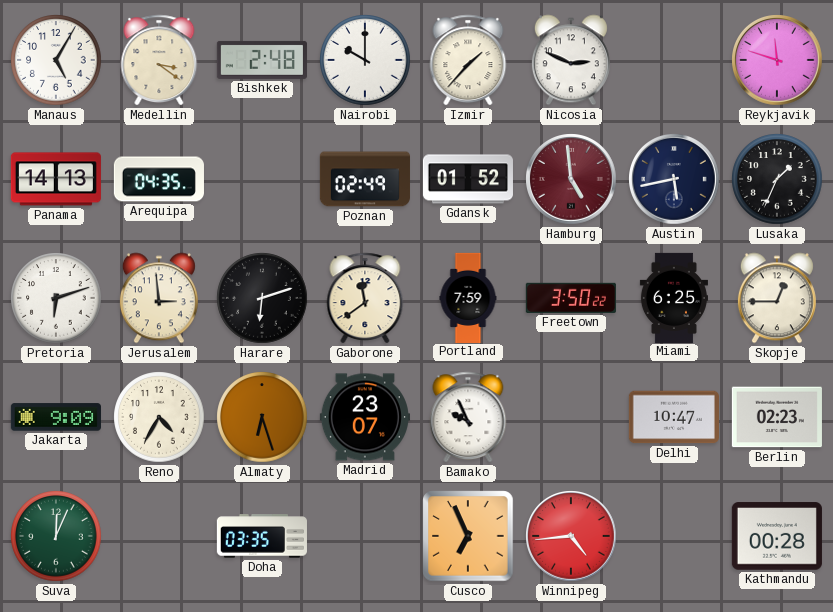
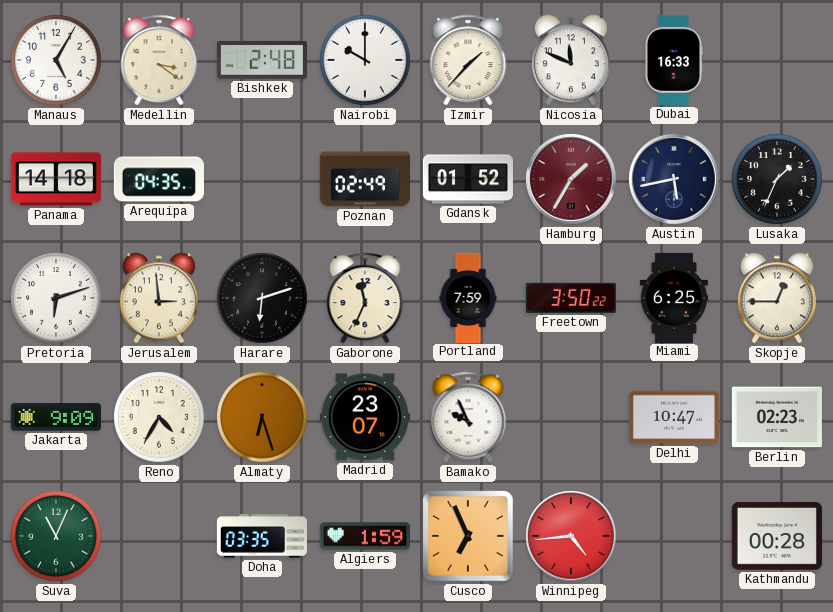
Nicosia: 2:49 -> 11:49 (571, 60)
Dubai: none -> 16:33 (674, 60)
Reykjavik: 11:48 -> none (777, 60)
Panama: 14:13 -> 14:18 (56, 179)
Hamburg: 4:59 -> 1:35 (571, 179)
Gaborone: 11:39 -> 11:34 (365, 298)
Suva: 12:04 -> 11:04 (56, 536)
Algiers: none -> 1:59 (365, 536)
